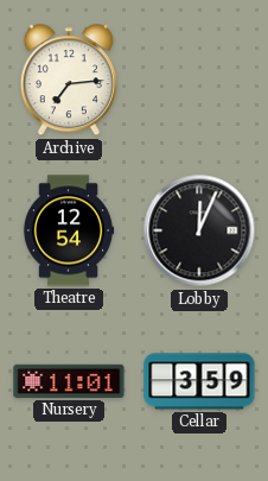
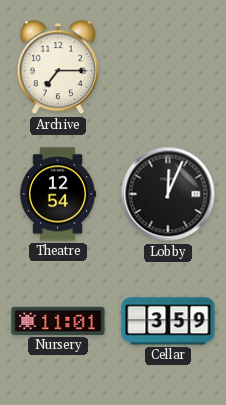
Archive: 7:14 -> 7:15 (58, 68)
